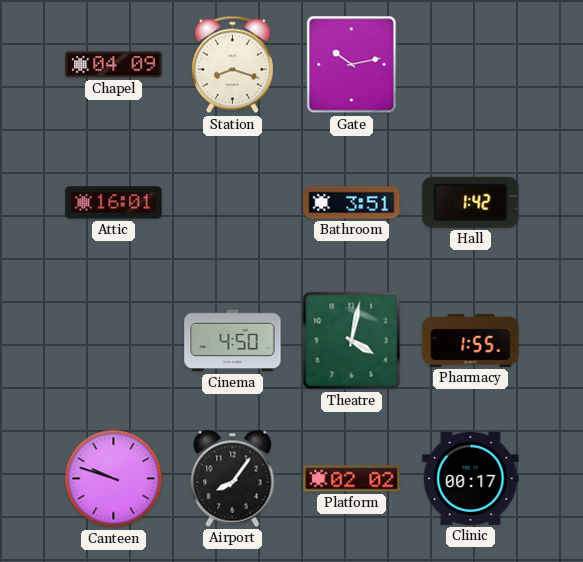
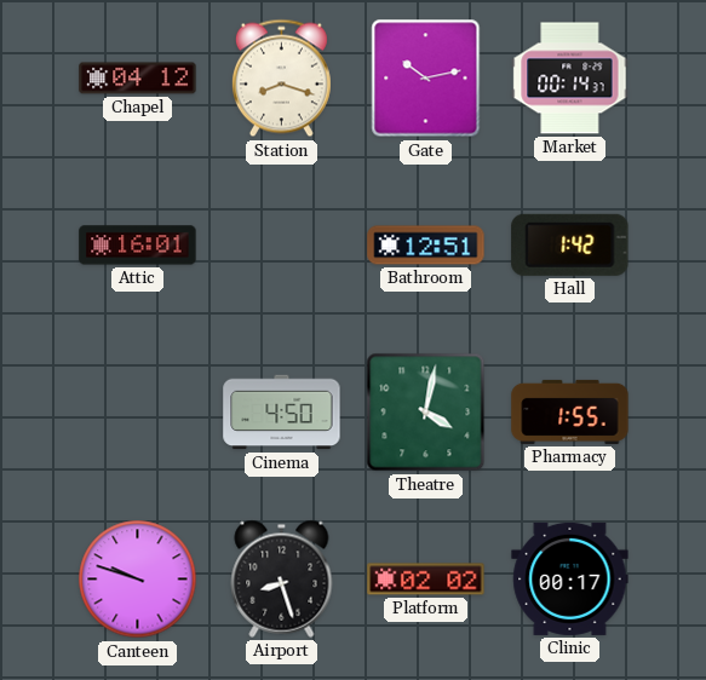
Chapel: 04:09 -> 04:12 (138, 79)
Market: none -> 00:14 (570, 79)
Bathroom: 3:51 -> 12:51 (426, 246)
Airport: 8:06 -> 8:27 (282, 578)
